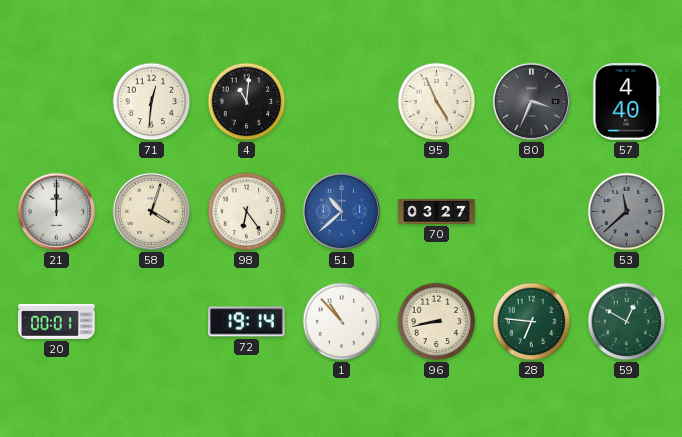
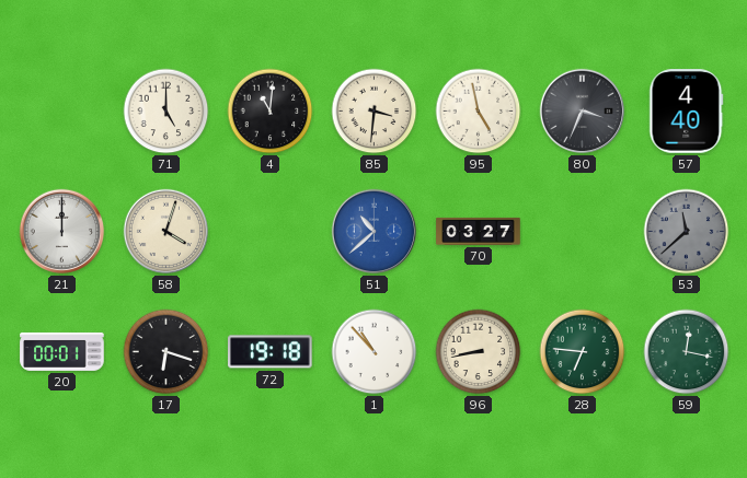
71: 12:31 -> 5:00 (166, 112)
85: none -> 3:31 (375, 112)
95: 4:56 -> 4:58 (479, 112)
98: 6:24 -> none (247, 212)
17: none -> 6:18 (166, 352)
72: 19:14 -> 19:18 (271, 352)
59: 12:50 -> 12:17 (687, 352)
